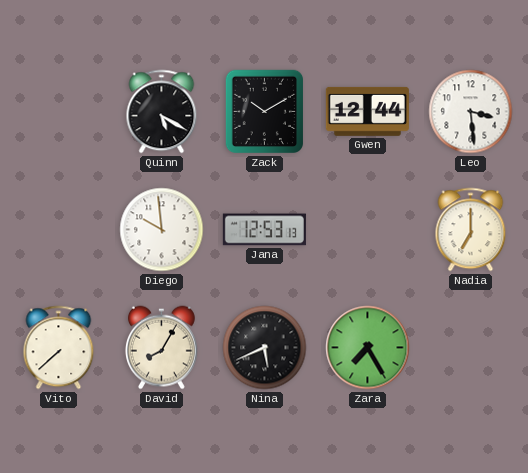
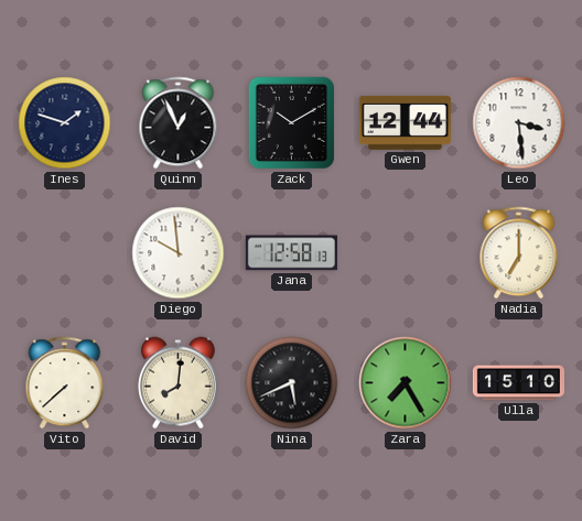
Ines: none -> 1:48 (65, 123)
Quinn: 5:20 -> 12:56 (179, 123)
Jana: 12:53 -> 12:58 (291, 253)
David: 8:05 -> 8:01 (177, 383)
Ulla: none -> 15:10 (518, 383)
